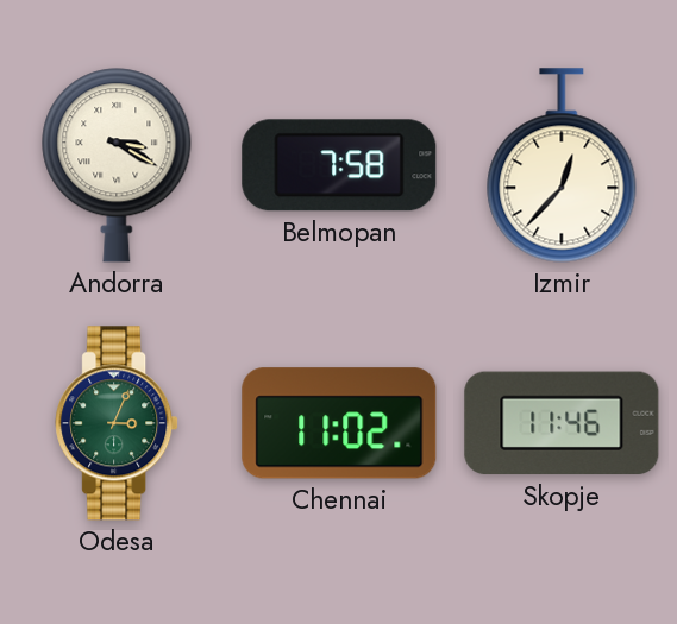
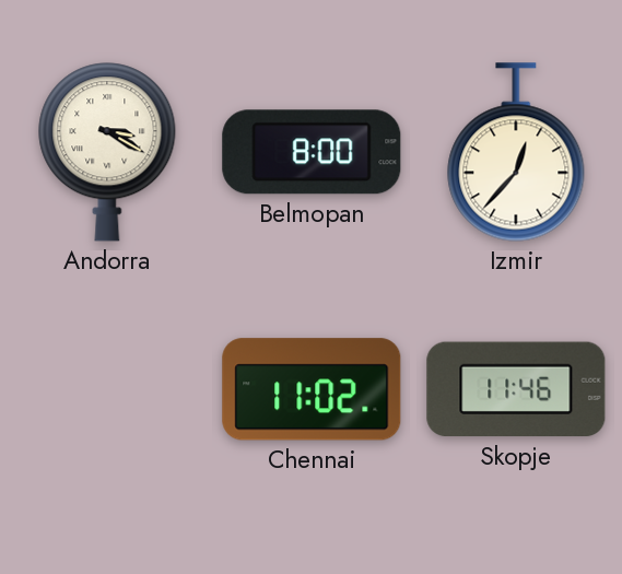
Belmopan: 7:58 -> 8:00 (312, 152)
Odesa: 3:04 -> none (117, 423)
